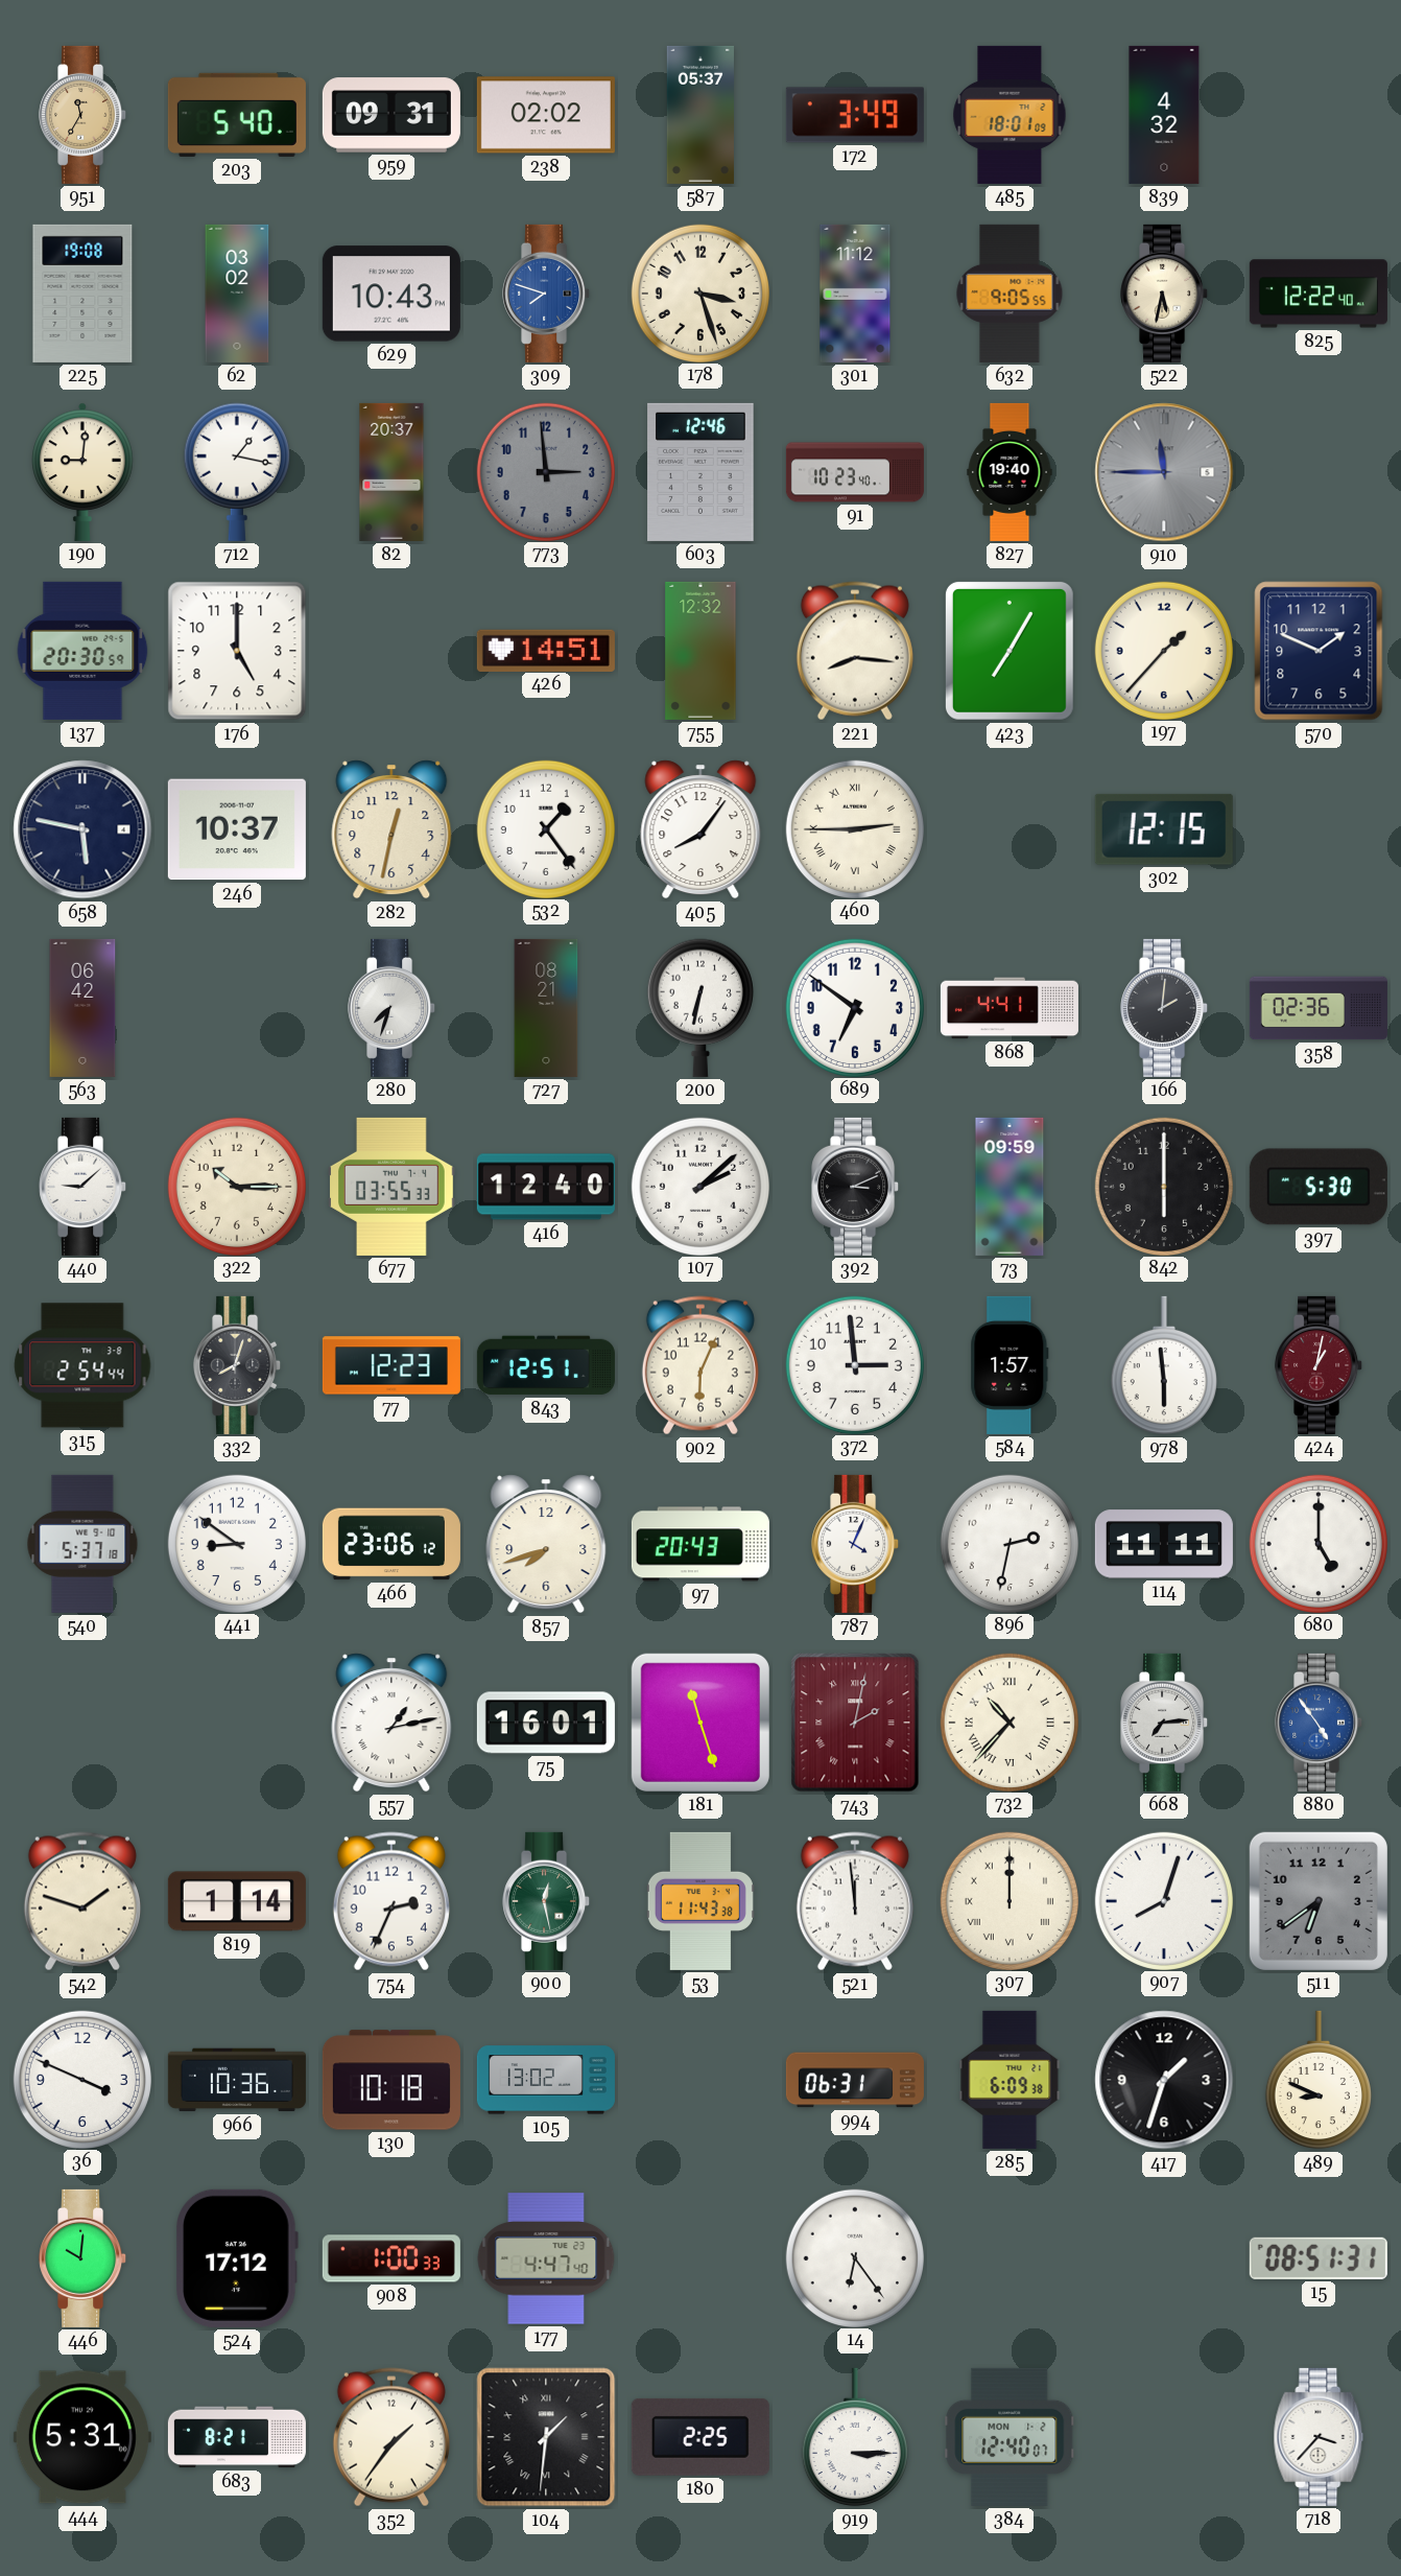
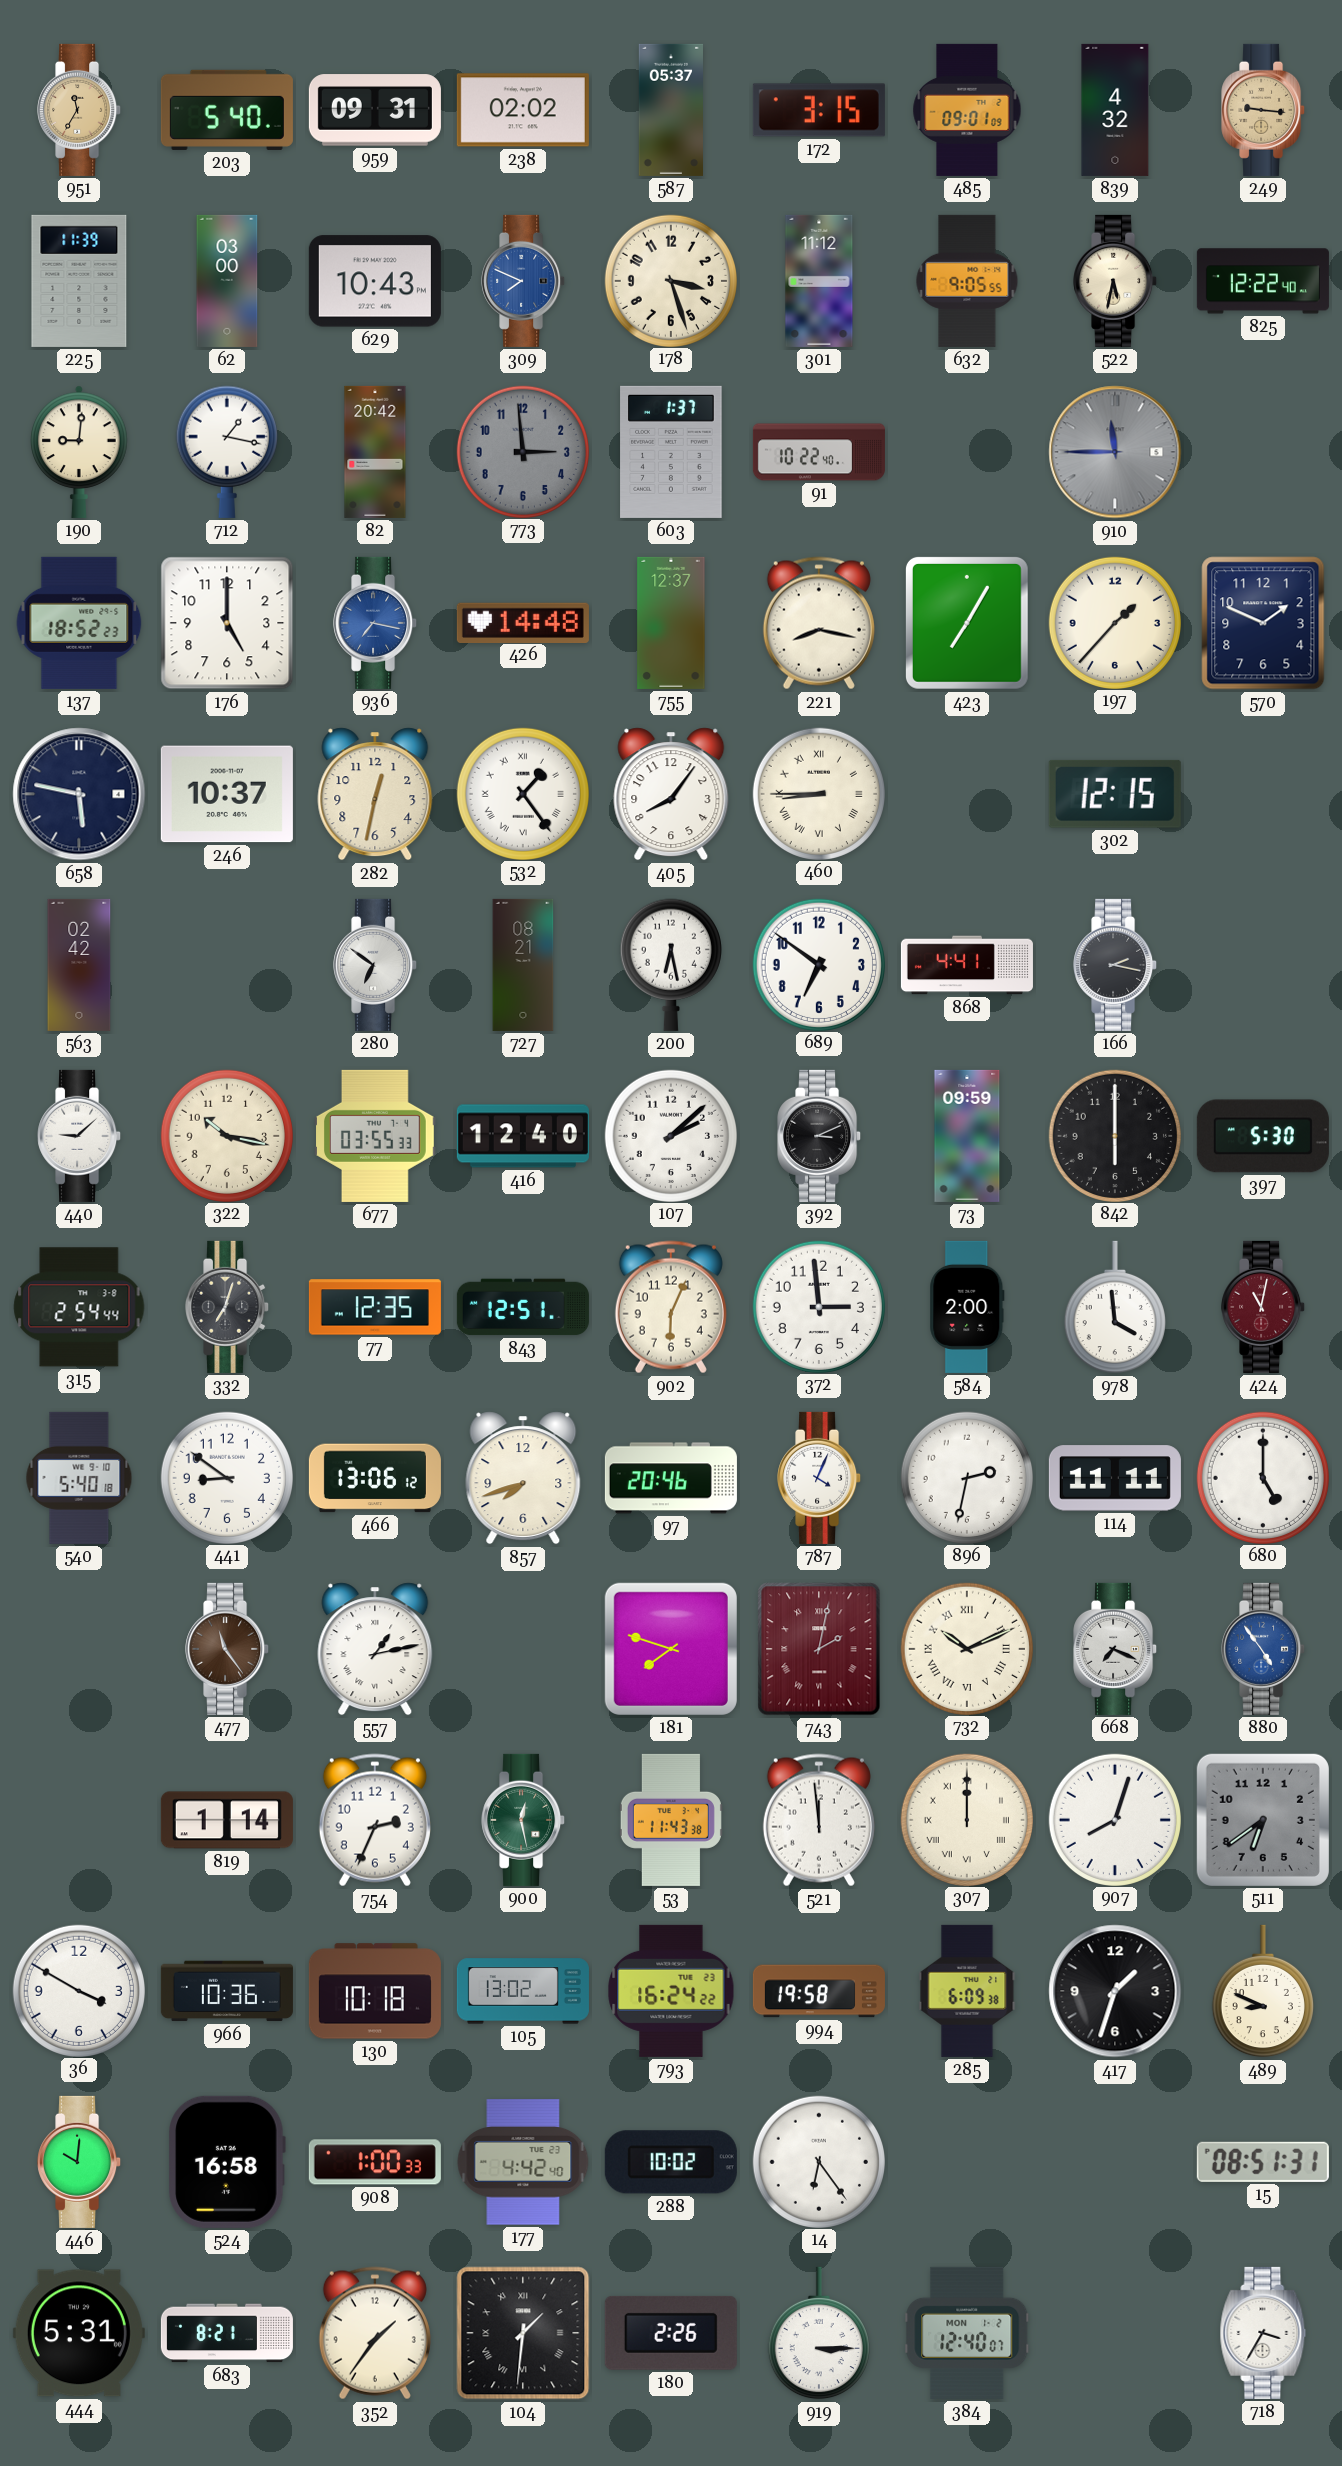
172: 3:49 -> 3:15 (819, 110)
485: 18:01 -> 09:01 (967, 110)
249: none -> 9:16 (1264, 110)
225: 19:08 -> 11:39 (79, 281)
62: 03:02 -> 03:00 (227, 281)
309: 7:48 -> 7:49 (524, 281)
82: 20:37 -> 20:42 (375, 452)
603: 12:46 -> 1:37 (671, 452)
91: 10:23 -> 10:22 (819, 452)
827: 19:40 -> none (1010, 472)
137: 20:30 -> 18:52 (79, 623)
936: none -> 7:17 (376, 623)
426: 14:51 -> 14:48 (523, 622)
755: 12:32 -> 12:37 (671, 623)
221: 8:16 -> 8:17 (819, 623)
532 numerals: Arabic -> Roman (522, 793)
460: 2:45 -> 8:45 (818, 793)
563: 06:42 -> 02:42 (79, 965)
280: 7:33 -> 6:51 (376, 965)
200: 6:32 -> 6:28 (671, 965)
166: 2:01 -> 2:17 (1116, 965)
358: 02:36 -> none (1319, 1008)
322: 10:15 -> 10:17 (226, 1135)
332: 8:03 -> 7:03 (228, 1307)
77: 12:23 -> 12:35 (375, 1307)
584: 1:57 -> 2:00 (967, 1307)
978: 5:59 -> 3:59 (1115, 1307)
424: 1:02 -> 11:02 (1264, 1307)
540: 5:37 -> 5:40 (79, 1478)
466: 23:06 -> 13:06 (375, 1478)
97: 20:43 -> 20:46 (671, 1478)
477: none -> 11:24 (228, 1649)
75: 16:01 -> none (546, 1723)
181: 11:27 -> 7:48 (671, 1649)
732: 10:37 -> 10:11 (966, 1648)
668: 7:14 -> 7:19 (1116, 1649)
542: 1:48 -> none (82, 1901)
36: 3:49 -> 3:50 (78, 1990)
793: none -> 16:24 (671, 1991)
994: 06:31 -> 19:58 (819, 1991)
524: 17:12 -> 16:58 (227, 2162)
177: 4:47 -> 4:42 (523, 2162)
288: none -> 10:02 (671, 2162)
180: 2:25 -> 2:26 (671, 2333)
718: 3:37 -> 3:35 (1263, 2333)
